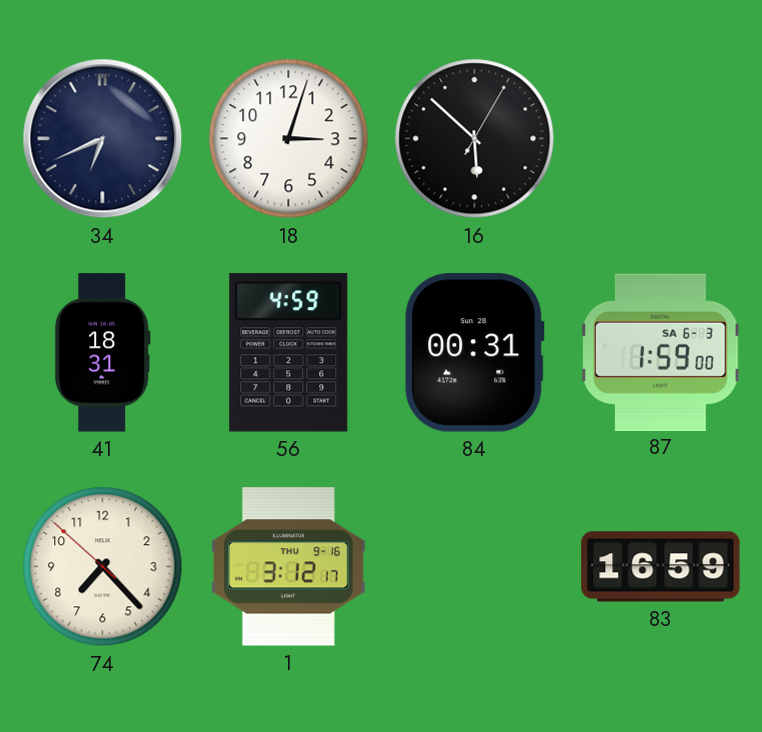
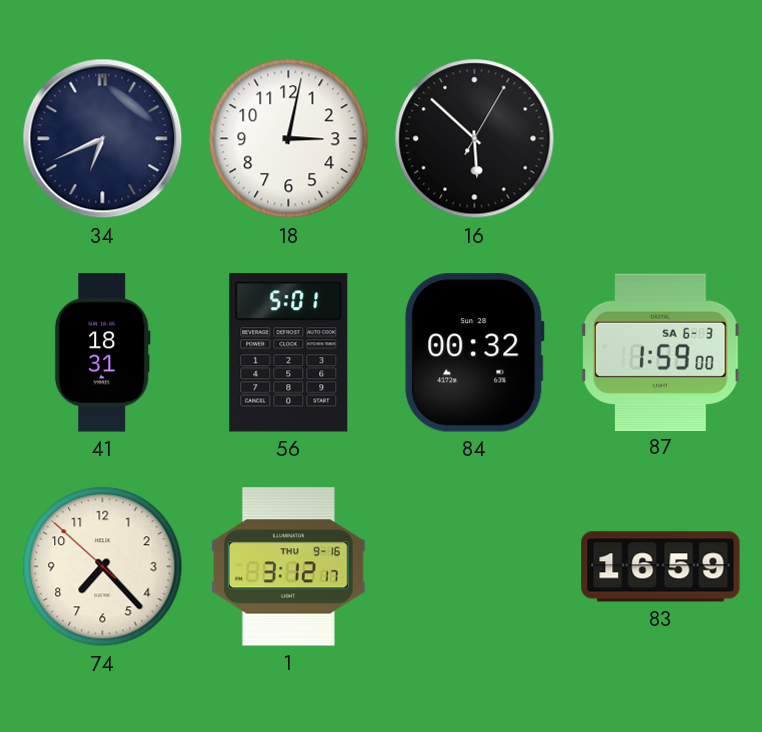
18: 3:03 -> 3:02 (289, 139)
56: 4:59 -> 5:01 (289, 353)
84: 00:31 -> 00:32 (475, 353)
